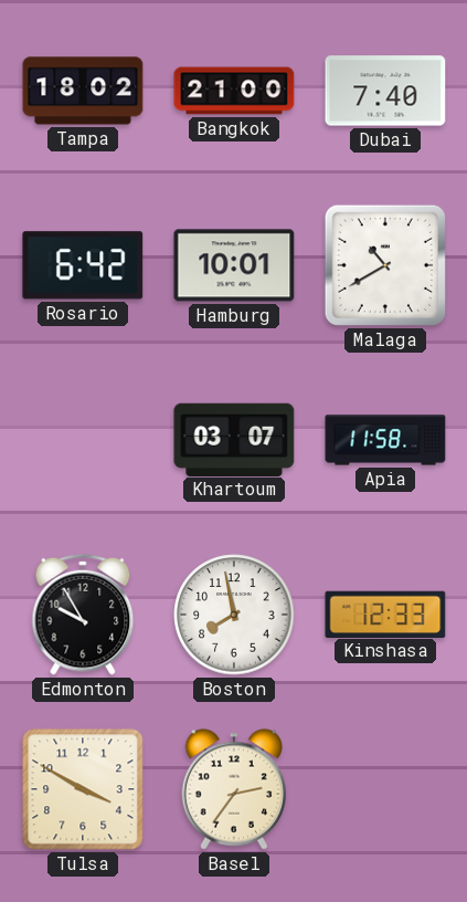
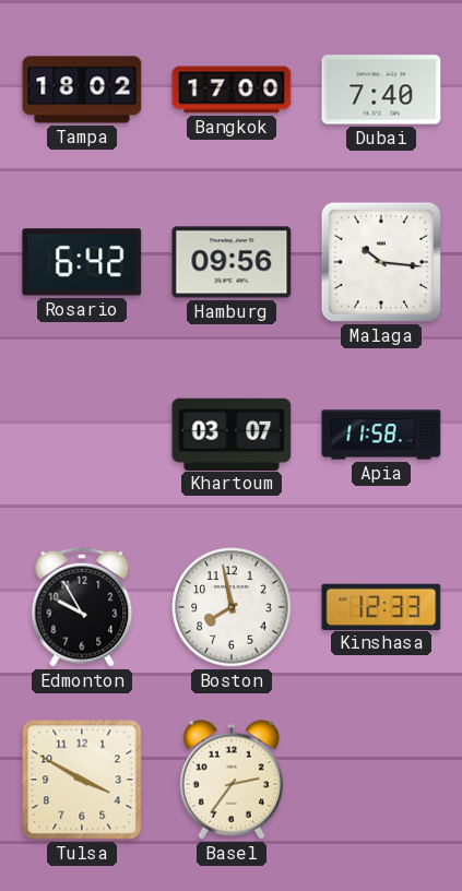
Bangkok: 21:00 -> 17:00 (232, 90)
Hamburg: 10:01 -> 09:56 (232, 262)
Malaga: 10:40 -> 10:16 (381, 262)
